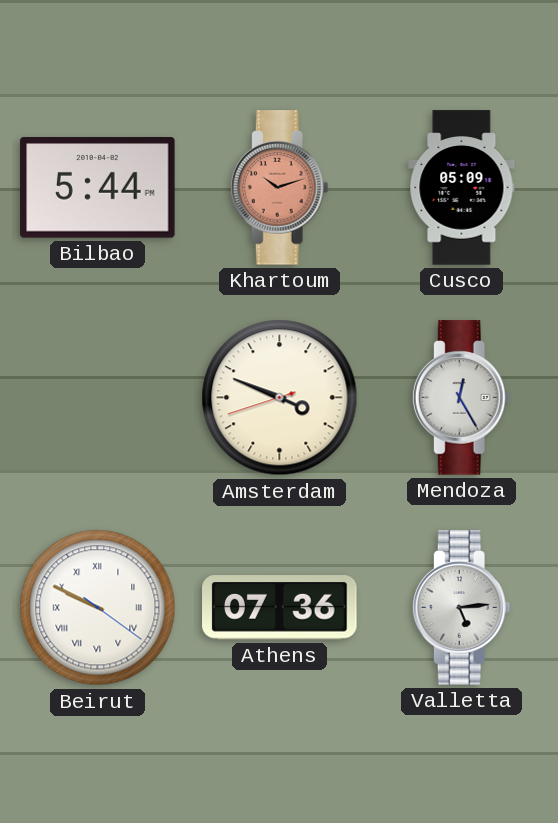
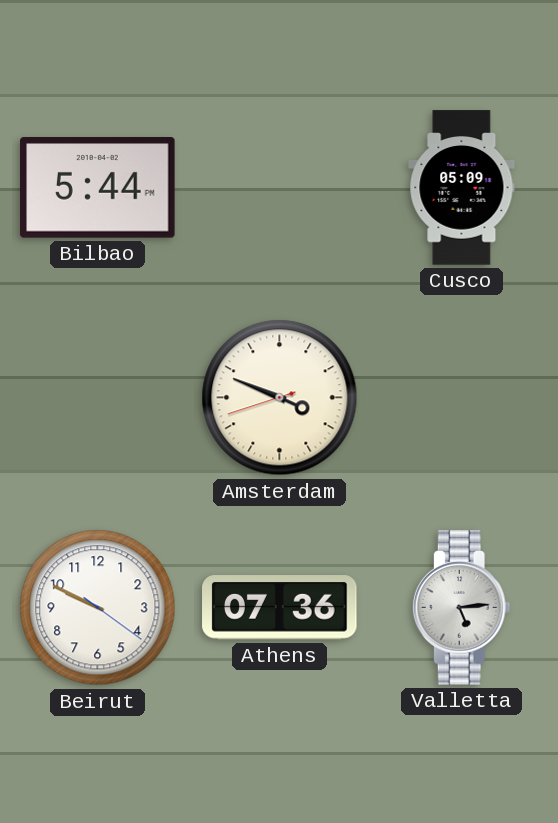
Khartoum: 10:12 -> none (279, 188)
Mendoza: 12:25 -> none (461, 398)
Beirut numerals: Roman -> Arabic (98, 608)
